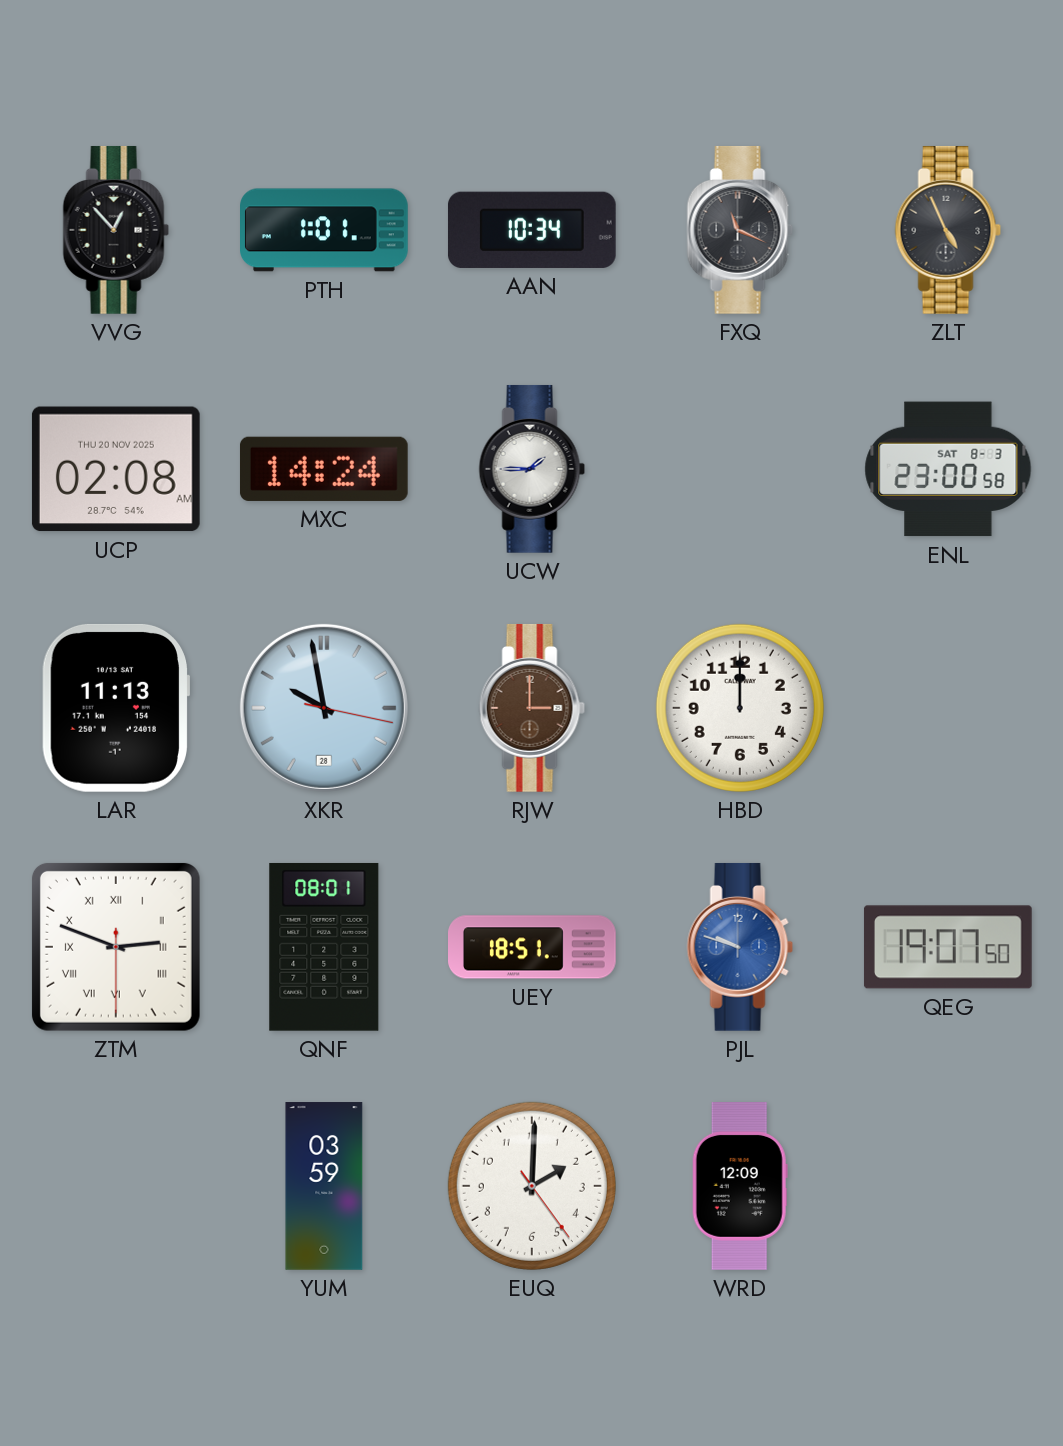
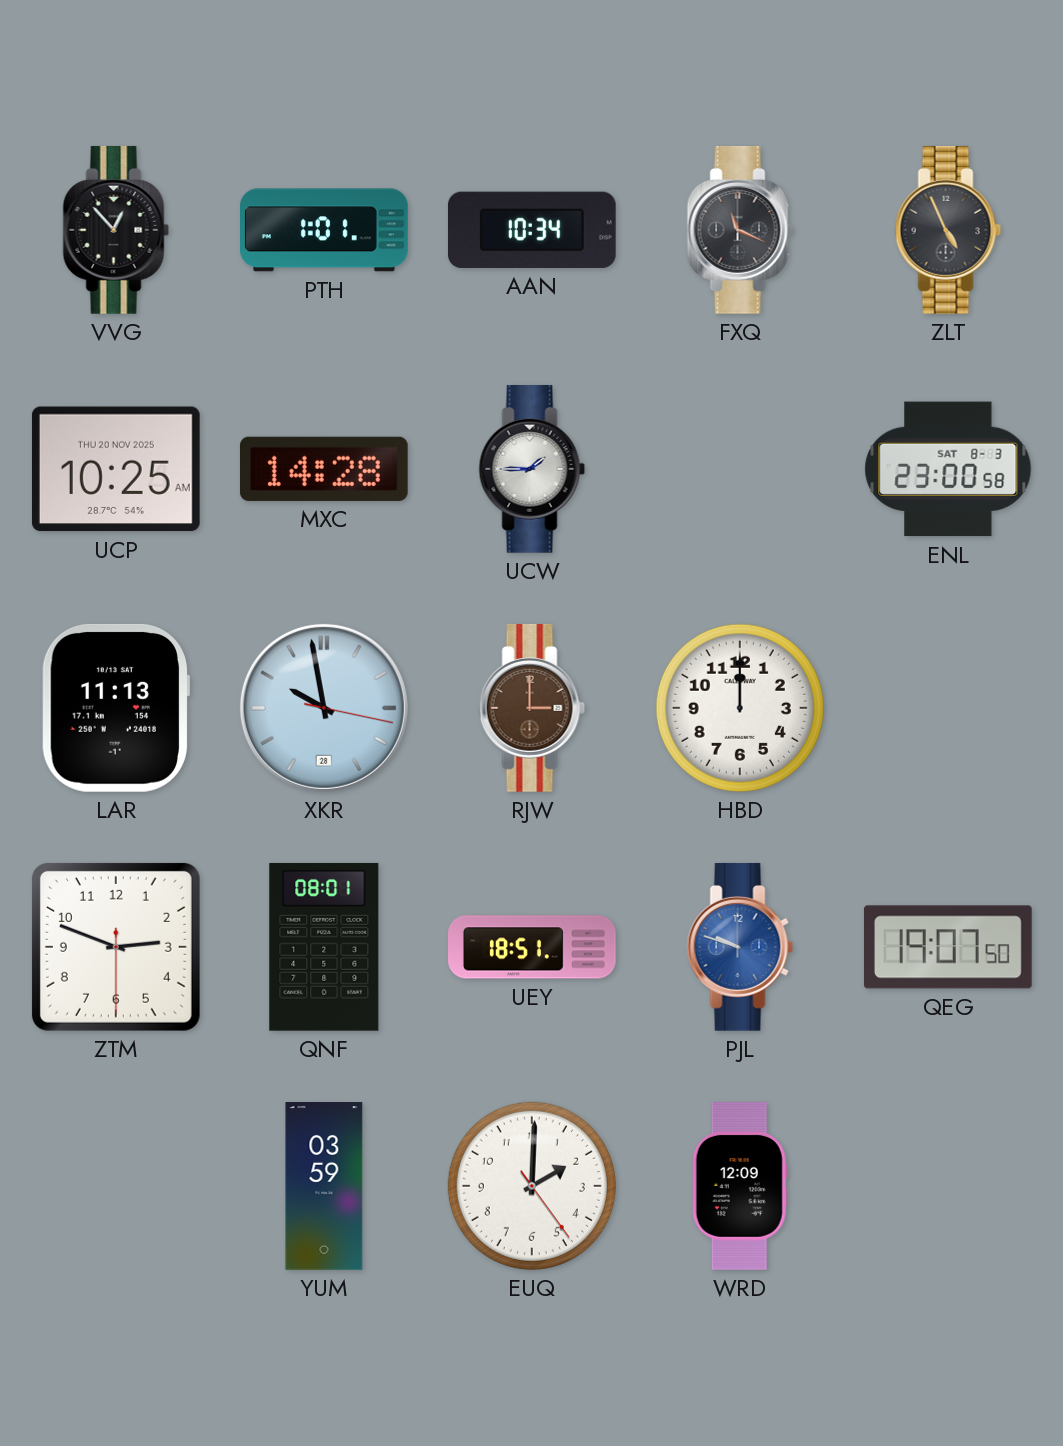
UCP: 02:08 -> 10:25 (116, 469)
MXC: 14:24 -> 14:28 (324, 469)
ZTM numerals: Roman -> Arabic (116, 947)
